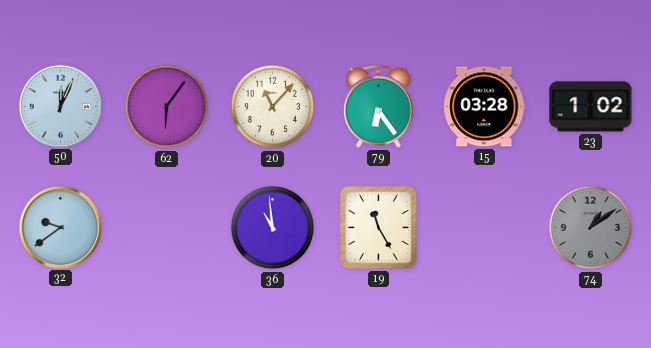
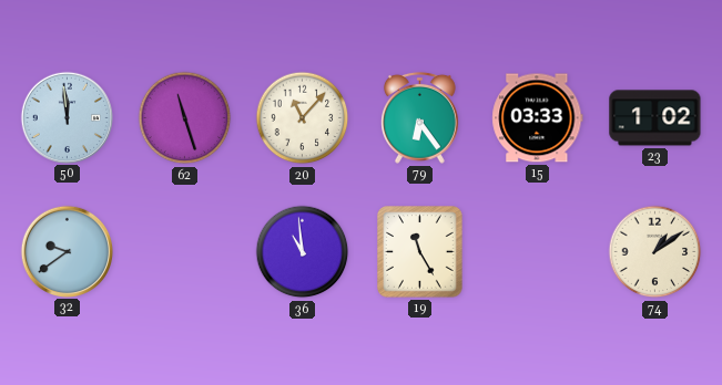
50: 12:04 -> 11:59 (67, 117)
62: 6:06 -> 11:27 (185, 118)
15: 03:28 -> 03:33 (538, 118)
74 dial: grey -> cream (655, 252)
